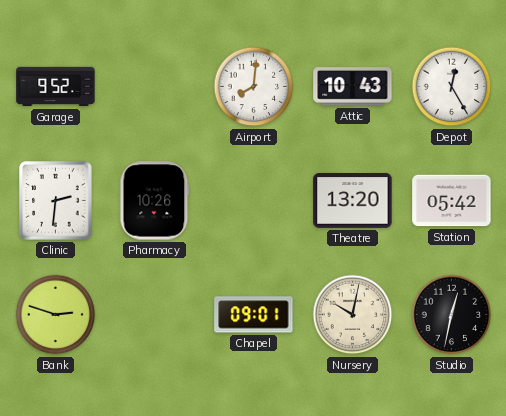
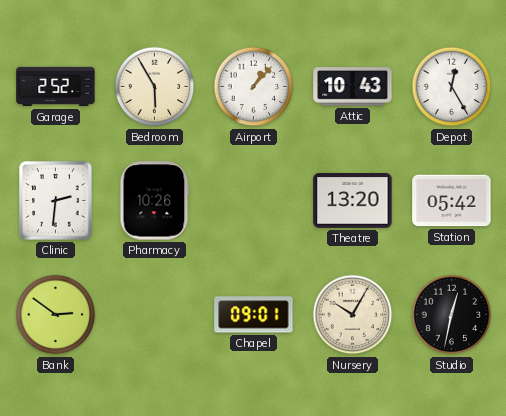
Garage: 9:52 -> 2:52 (56, 87)
Bedroom: none -> 5:55 (155, 87)
Airport: 8:01 -> 1:07 (254, 87)
Bank: 2:48 -> 2:51 (56, 315)
Nursery: 10:02 -> 10:05 (353, 315)
